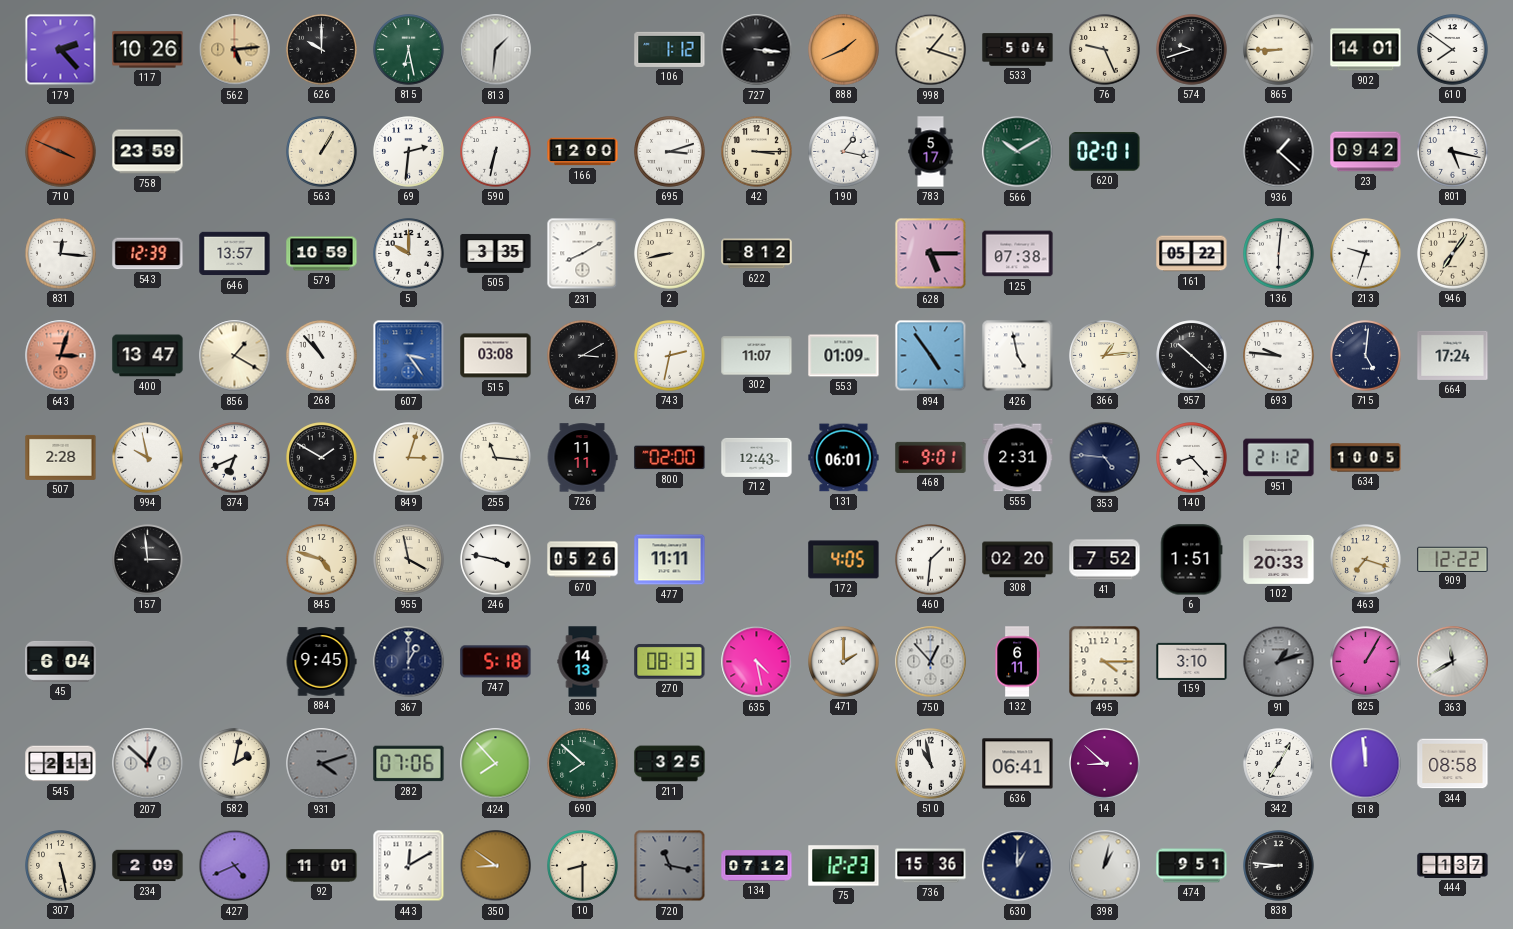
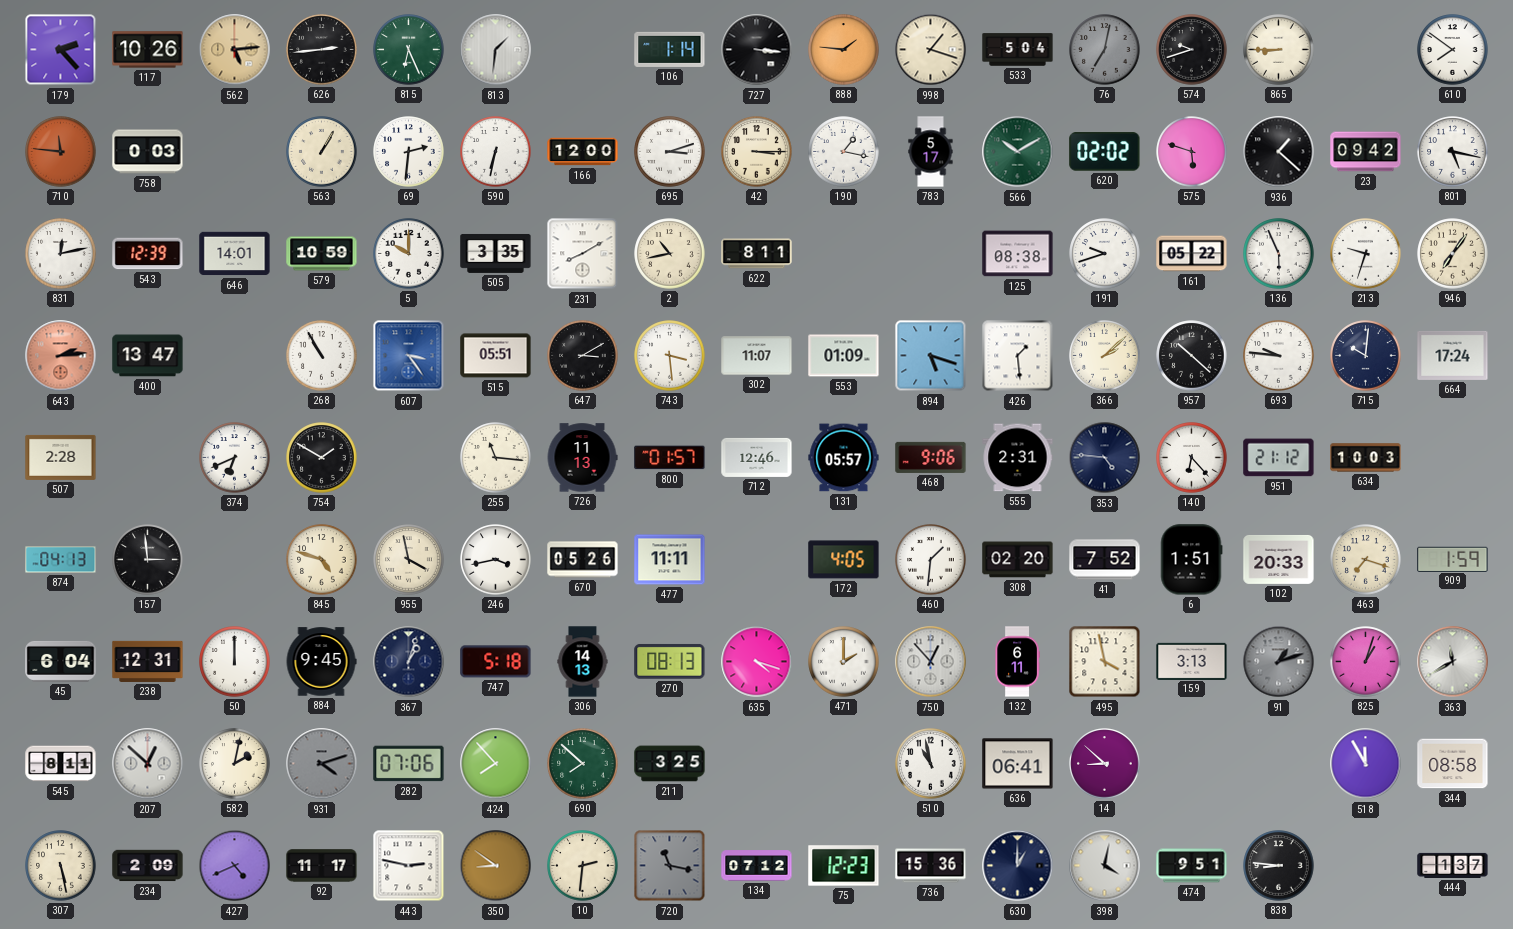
626: 10:00 -> 2:44 (322, 50)
815: 6:28 -> 6:26 (409, 50)
106: 1:12 -> 1:14 (670, 49)
888: 1:41 -> 1:46 (844, 50)
76: 9:26 -> 7:02 (1105, 50)
76 dial: cream -> grey (1105, 50)
902: 14:01 -> none (1366, 50)
710: 3:49 -> 11:46 (61, 152)
758: 23:59 -> 0:03 (148, 152)
620: 02:01 -> 02:02 (1105, 152)
575: none -> 5:48 (1192, 152)
831: 12:16 -> 12:13 (61, 254)
646: 13:57 -> 14:01 (235, 254)
2: 8:43 -> 10:43 (670, 254)
622: 8:12 -> 8:11 (757, 254)
628: 5:15 -> none (931, 254)
125: 07:38 -> 08:38 (1018, 254)
191: none -> 9:42 (1105, 254)
136: 6:01 -> 5:56 (1279, 254)
643: 3:03 -> 2:14 (61, 356)
856: 1:20 -> none (235, 356)
268: 10:53 -> 10:55 (322, 356)
515: 03:08 -> 05:51 (496, 356)
743: 2:32 -> 3:29 (670, 356)
894: 4:54 -> 5:18 (931, 356)
426: 4:58 -> 1:29 (1018, 356)
366: 1:14 -> 2:08 (1105, 356)
715: 5:01 -> 10:01 (1366, 356)
994: 9:58 -> none (148, 458)
849: 3:03 -> none (409, 458)
726: 11:11 -> 11:13 (582, 458)
800: 02:00 -> 01:57 (670, 458)
712: 12:43 -> 12:46 (757, 457)
131: 06:01 -> 05:57 (844, 458)
468: 9:01 -> 9:06 (931, 457)
140: 8:23 -> 6:23 (1192, 458)
634: 10:05 -> 10:03 (1366, 458)
874: none -> 04:13 (61, 560)
246: 3:47 -> 3:43 (496, 560)
909: 12:22 -> 1:59 (1453, 559)
238: none -> 12:31 (148, 661)
50: none -> 12:00 (235, 662)
367: 1:00 -> 1:03 (409, 662)
635: 4:28 -> 4:18 (757, 662)
495: 4:15 -> 3:58 (1105, 662)
159: 3:10 -> 3:13 (1192, 661)
825: 1:05 -> 1:03 (1366, 662)
545: 2:11 -> 8:11 (61, 764)
342: 7:05 -> none (1279, 764)
518: 11:59 -> 11:55 (1366, 764)
92: 11:01 -> 11:17 (322, 866)
443: 12:10 -> 2:47 (409, 866)
10: 8:30 -> 2:31 (583, 866)
398: 1:02 -> 4:02 (1105, 866)
